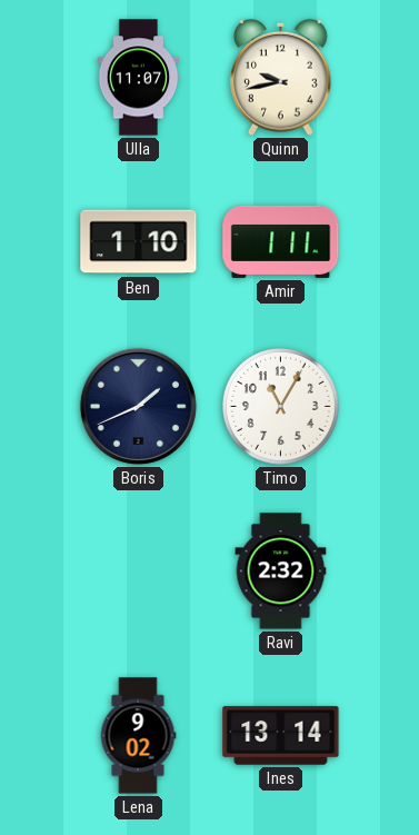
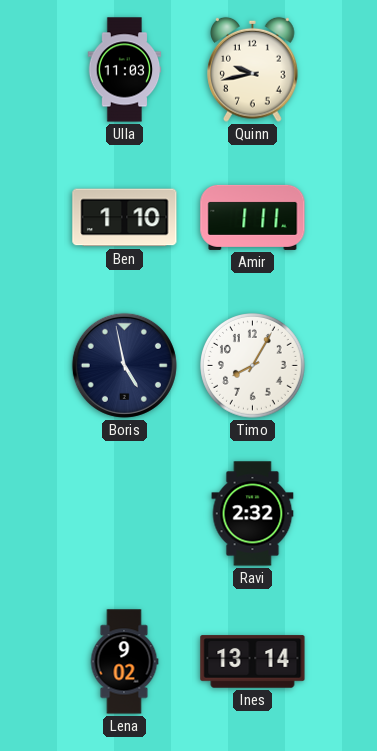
Ulla: 11:07 -> 11:03 (125, 70)
Boris: 1:41 -> 4:58 (124, 365)
Timo: 11:05 -> 8:05 (253, 366)
